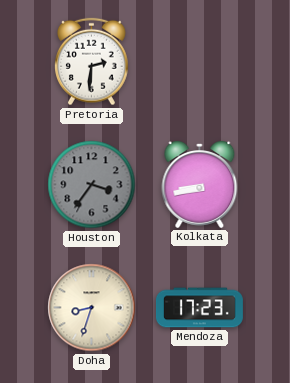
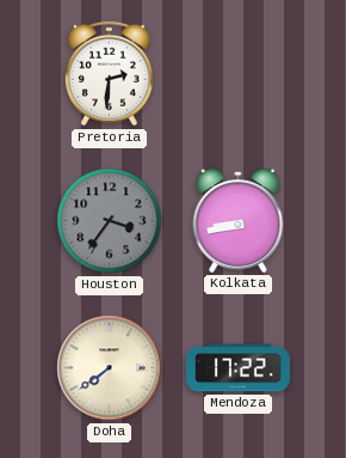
Doha: 8:33 -> 7:39 (110, 368)
Mendoza: 17:23 -> 17:22 (237, 368)
